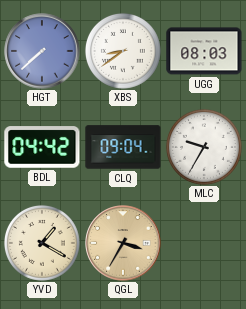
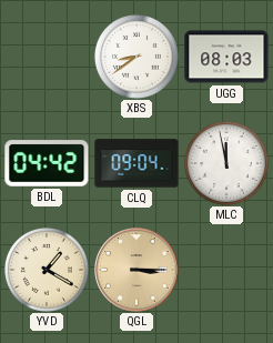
HGT: 7:38 -> none (42, 51)
MLC: 9:35 -> 11:58 (226, 163)
QGL: 3:35 -> 3:15 (136, 270)
